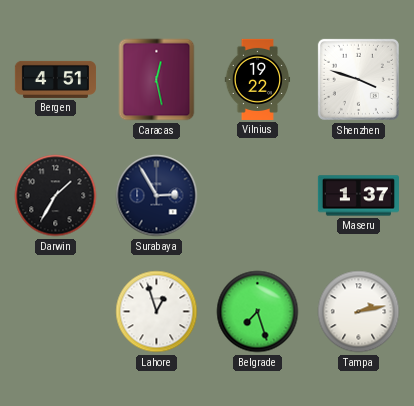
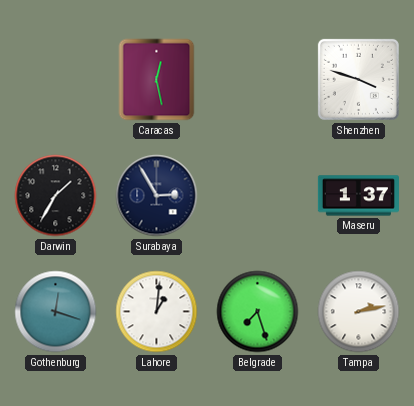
Bergen: 4:51 -> none (55, 79)
Vilnius: 19:22 -> none (258, 79)
Gothenburg: none -> 12:18 (56, 312)
Lahore: 12:57 -> 1:01 (157, 312)
